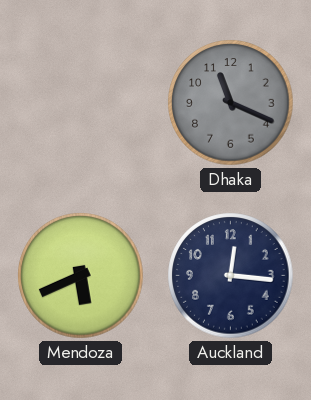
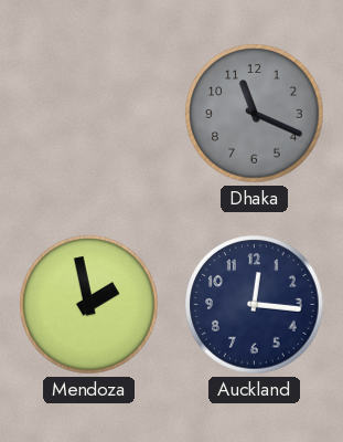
Mendoza: 5:41 -> 1:58 (89, 305)
